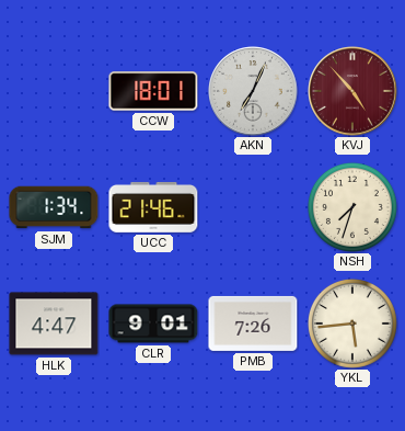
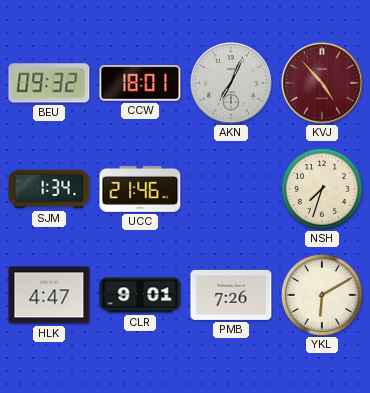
BEU: none -> 09:32 (49, 83)
YKL: 5:44 -> 6:10 (322, 295)
